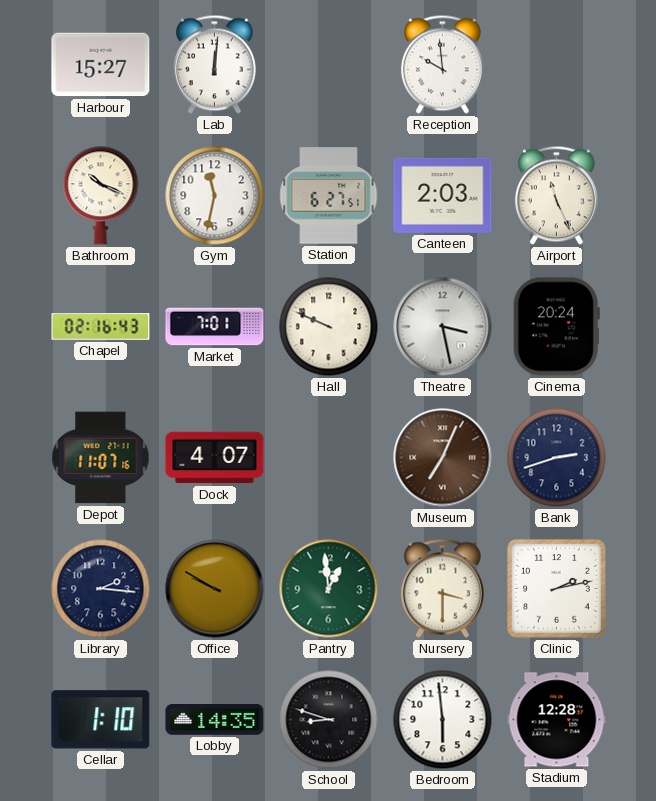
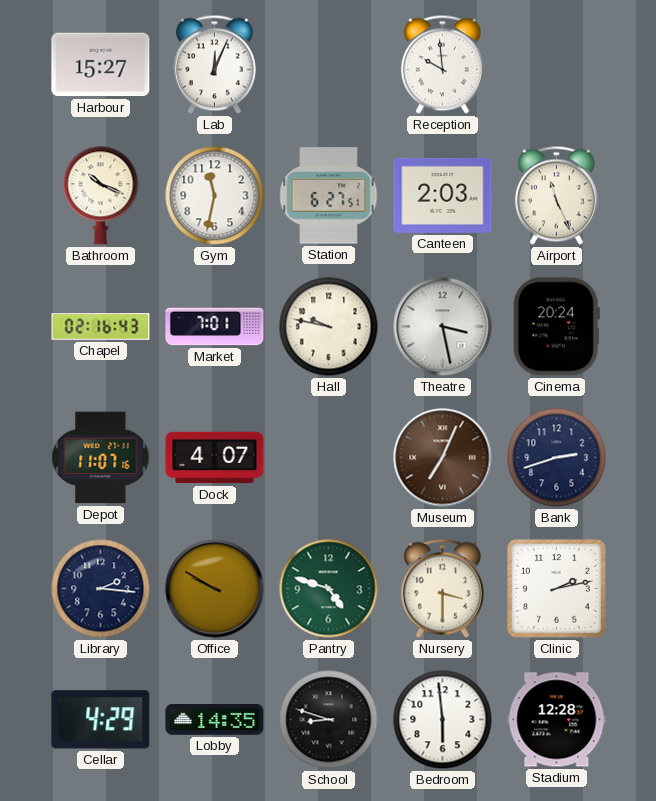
Lab: 12:01 -> 12:04 (214, 65)
Hall: 9:49 -> 9:47 (329, 327)
Pantry: 12:59 -> 4:48 (329, 589)
Cellar: 1:10 -> 4:29 (101, 720)
